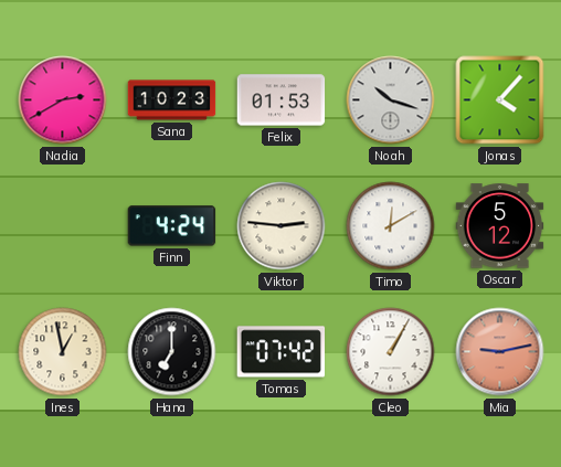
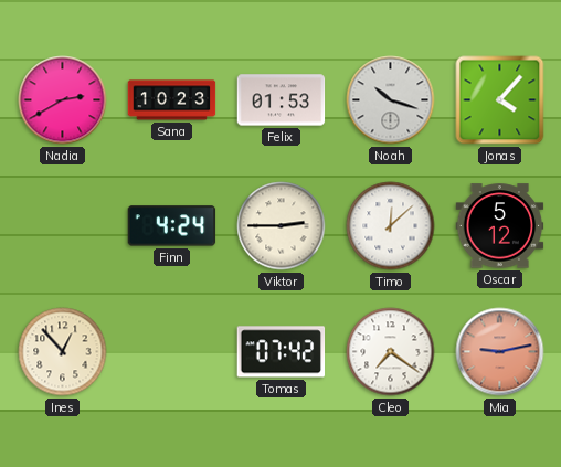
Viktor: 2:46 -> 2:45 (282, 226)
Timo: 12:10 -> 12:08 (391, 226)
Ines: 12:58 -> 12:53 (63, 352)
Hana: 7:00 -> none (172, 352)
Cleo: 1:05 -> 7:21 (391, 352)
